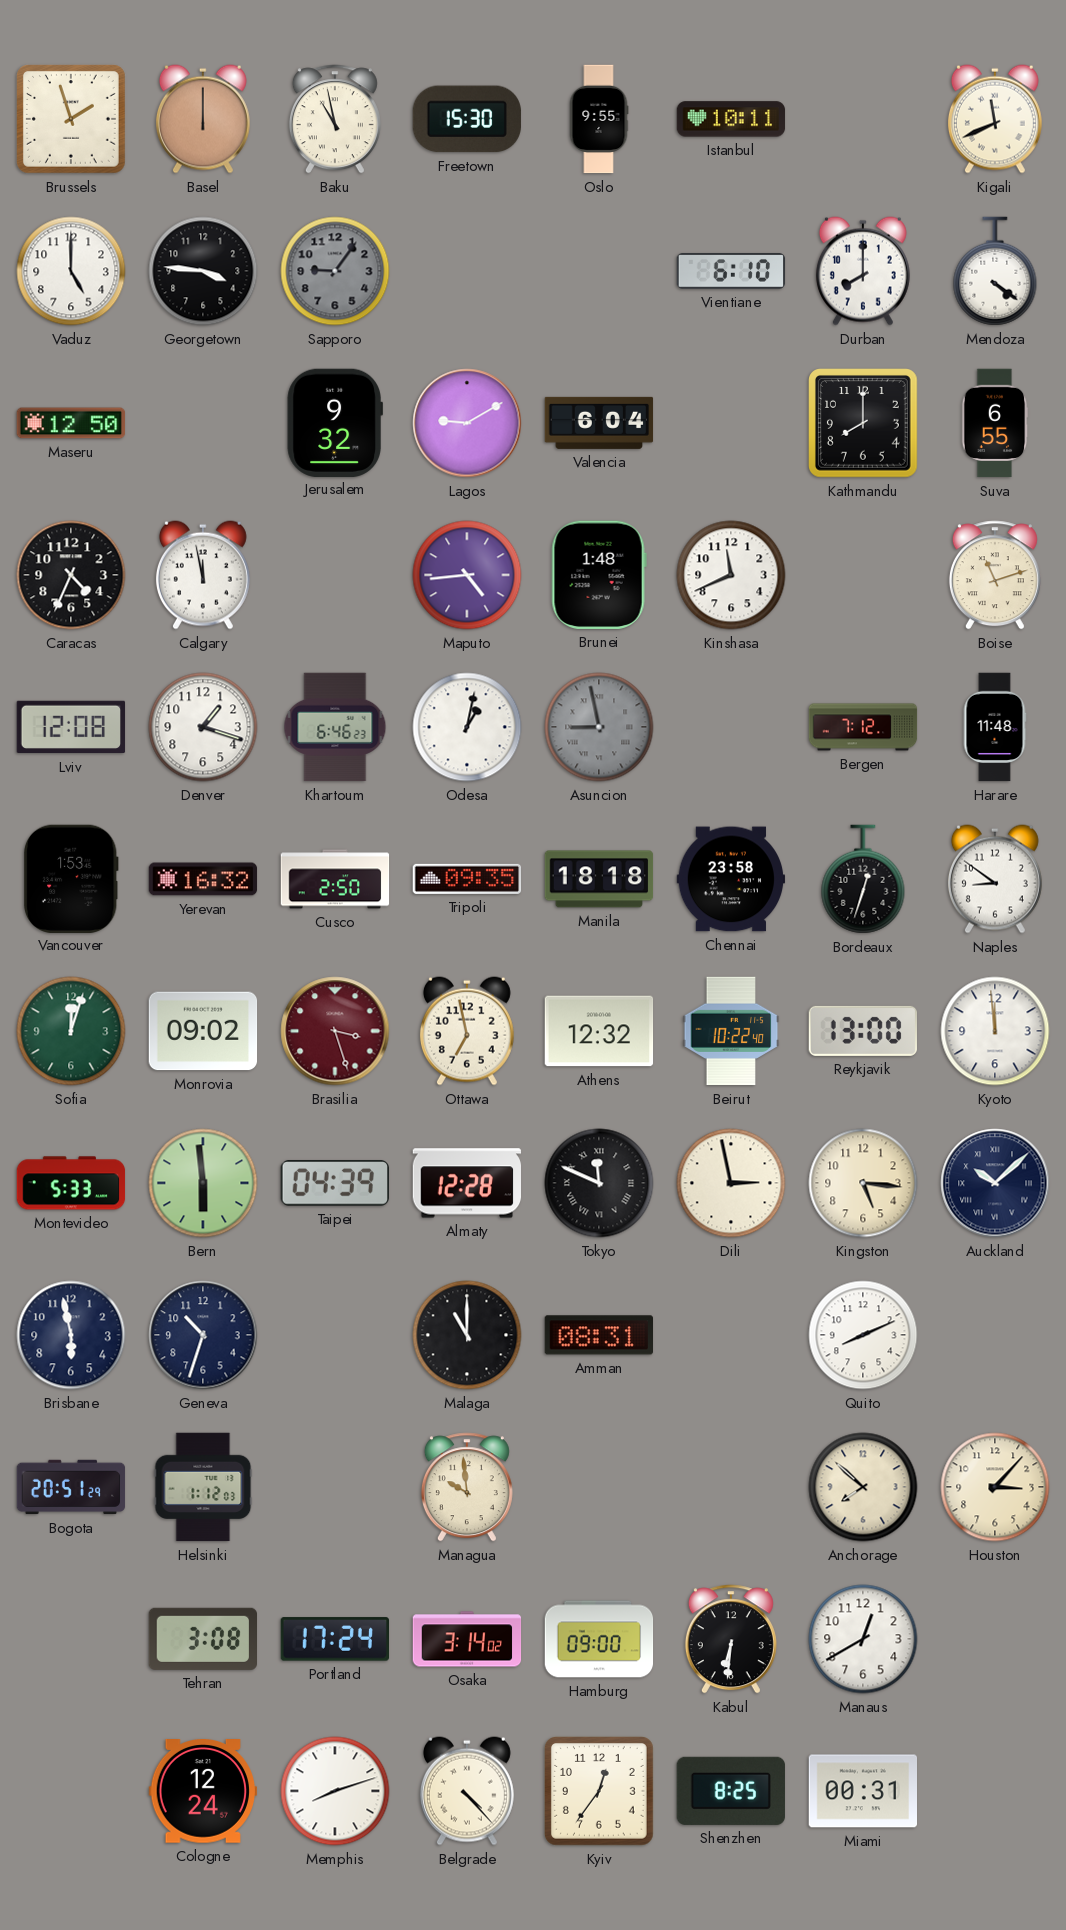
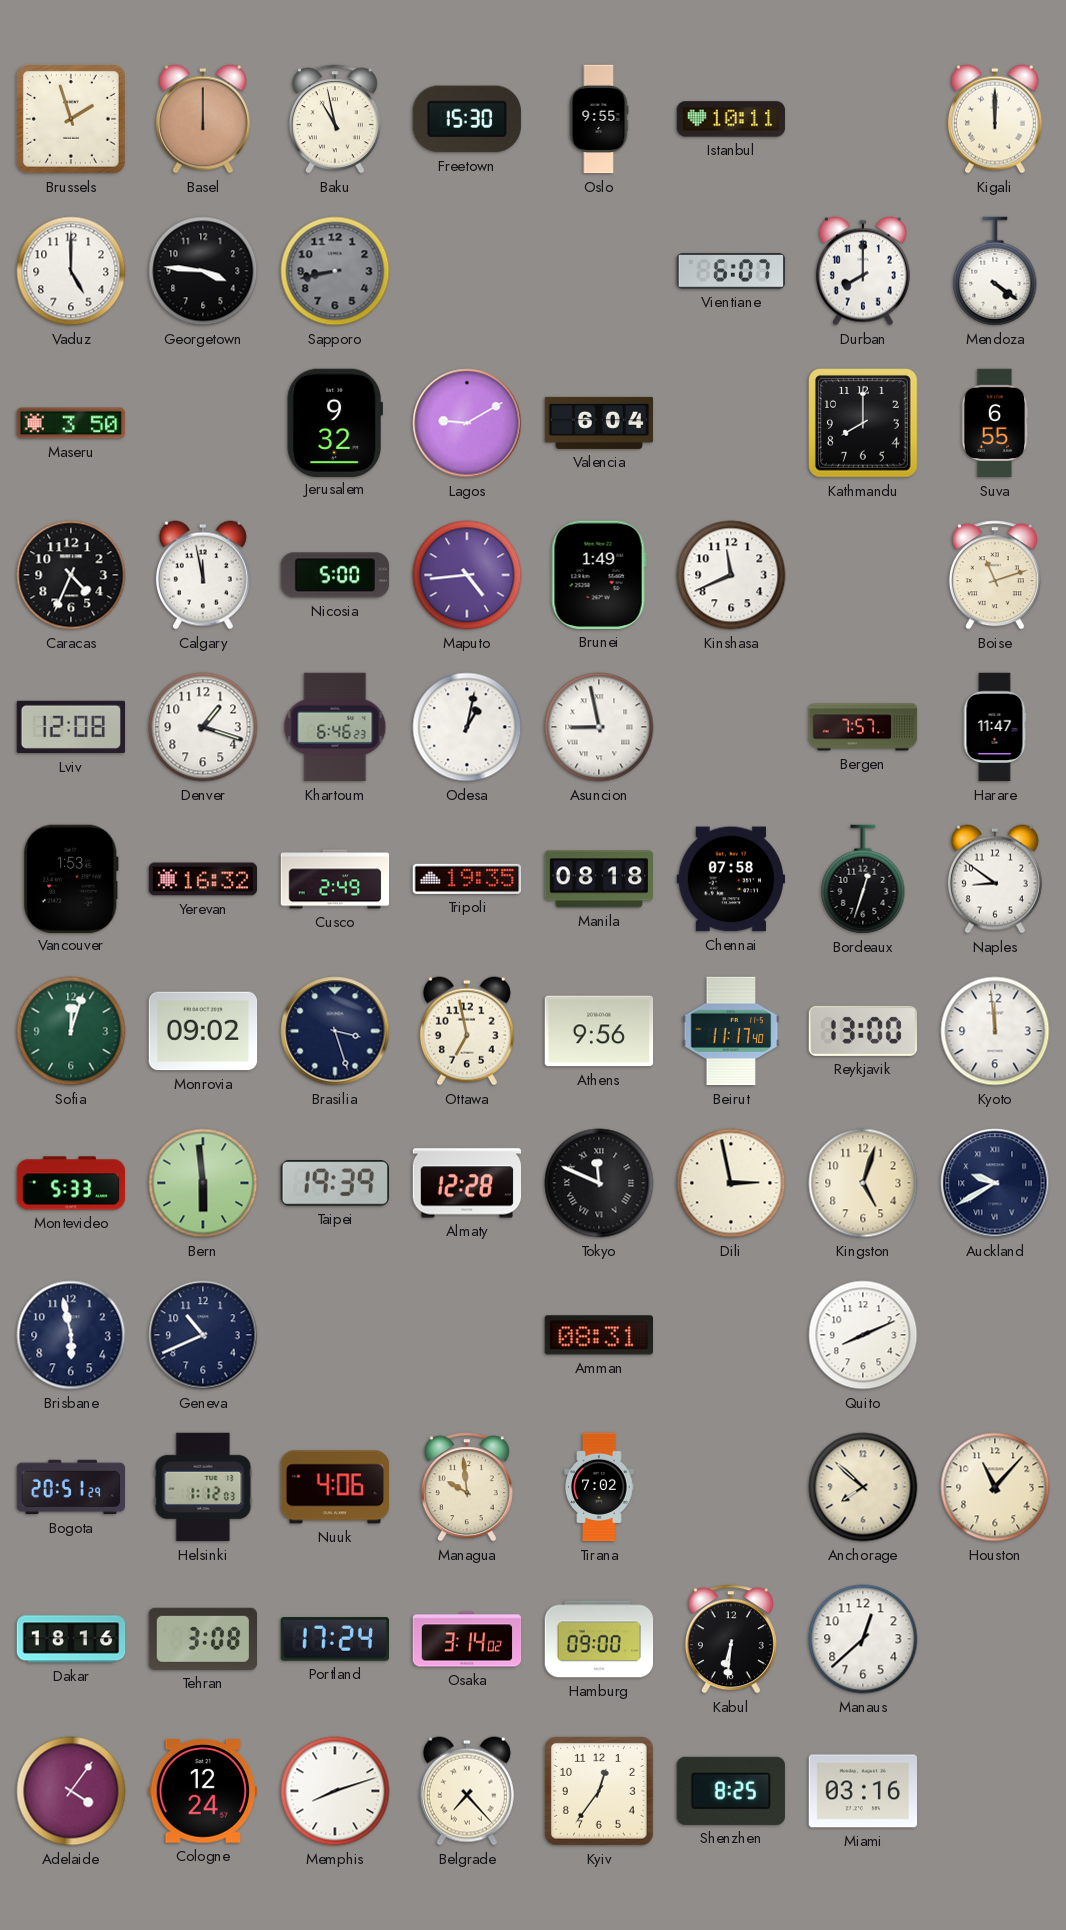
Kigali: 11:41 -> 12:00 (995, 119)
Sapporo: 9:06 -> 8:43 (335, 271)
Vientiane: 6:10 -> 6:07 (731, 272)
Maseru: 12:50 -> 3:50 (71, 423)
Nicosia: none -> 5:00 (334, 575)
Brunei: 1:48 -> 1:49 (599, 575)
Asuncion dial: grey -> white (599, 727)
Bergen: 7:12 -> 7:57 (863, 727)
Harare: 11:48 -> 11:47 (995, 727)
Cusco: 2:50 -> 2:49 (335, 879)
Tripoli: 09:35 -> 19:35 (467, 879)
Manila: 18:18 -> 08:18 (599, 879)
Chennai: 23:58 -> 07:58 (731, 879)
Brasilia dial: burgundy -> navy (335, 1031)
Athens: 12:32 -> 9:56 (599, 1031)
Beirut: 10:22 -> 11:17 (731, 1031)
Taipei: 04:39 -> 19:39 (334, 1183)
Kingston: 5:16 -> 5:03 (863, 1183)
Auckland: 10:08 -> 9:40 (995, 1183)
Geneva: 10:33 -> 10:41 (203, 1335)
Malaga: 11:00 -> none (467, 1335)
Nuuk: none -> 4:06 (335, 1487)
Tirana: none -> 7:02 (599, 1487)
Houston: 3:07 -> 11:07 (995, 1487)
Dakar: none -> 18:16 (71, 1639)
Manaus: 12:40 -> 12:38 (863, 1639)
Adelaide: none -> 4:06 (71, 1791)
Belgrade: 4:23 -> 7:23 (467, 1791)
Miami: 00:31 -> 03:16 (862, 1791)
